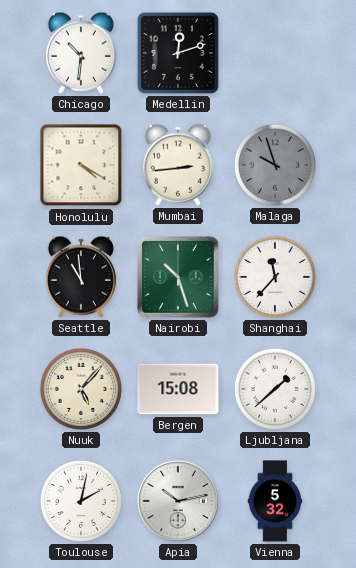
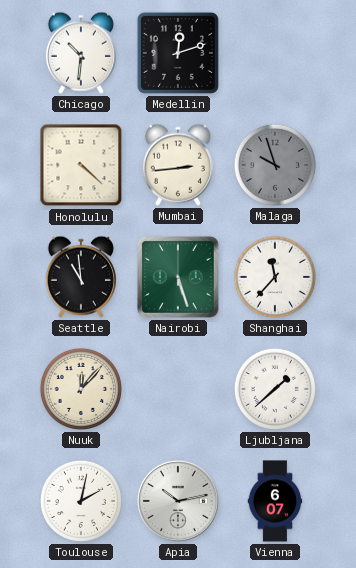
Honolulu: 4:20 -> 4:22 (81, 165)
Nairobi: 10:27 -> 5:27 (178, 277)
Nuuk: 5:07 -> 12:07 (81, 389)
Bergen: 15:08 -> none (178, 389)
Vienna: 5:32 -> 6:07 (275, 501)
